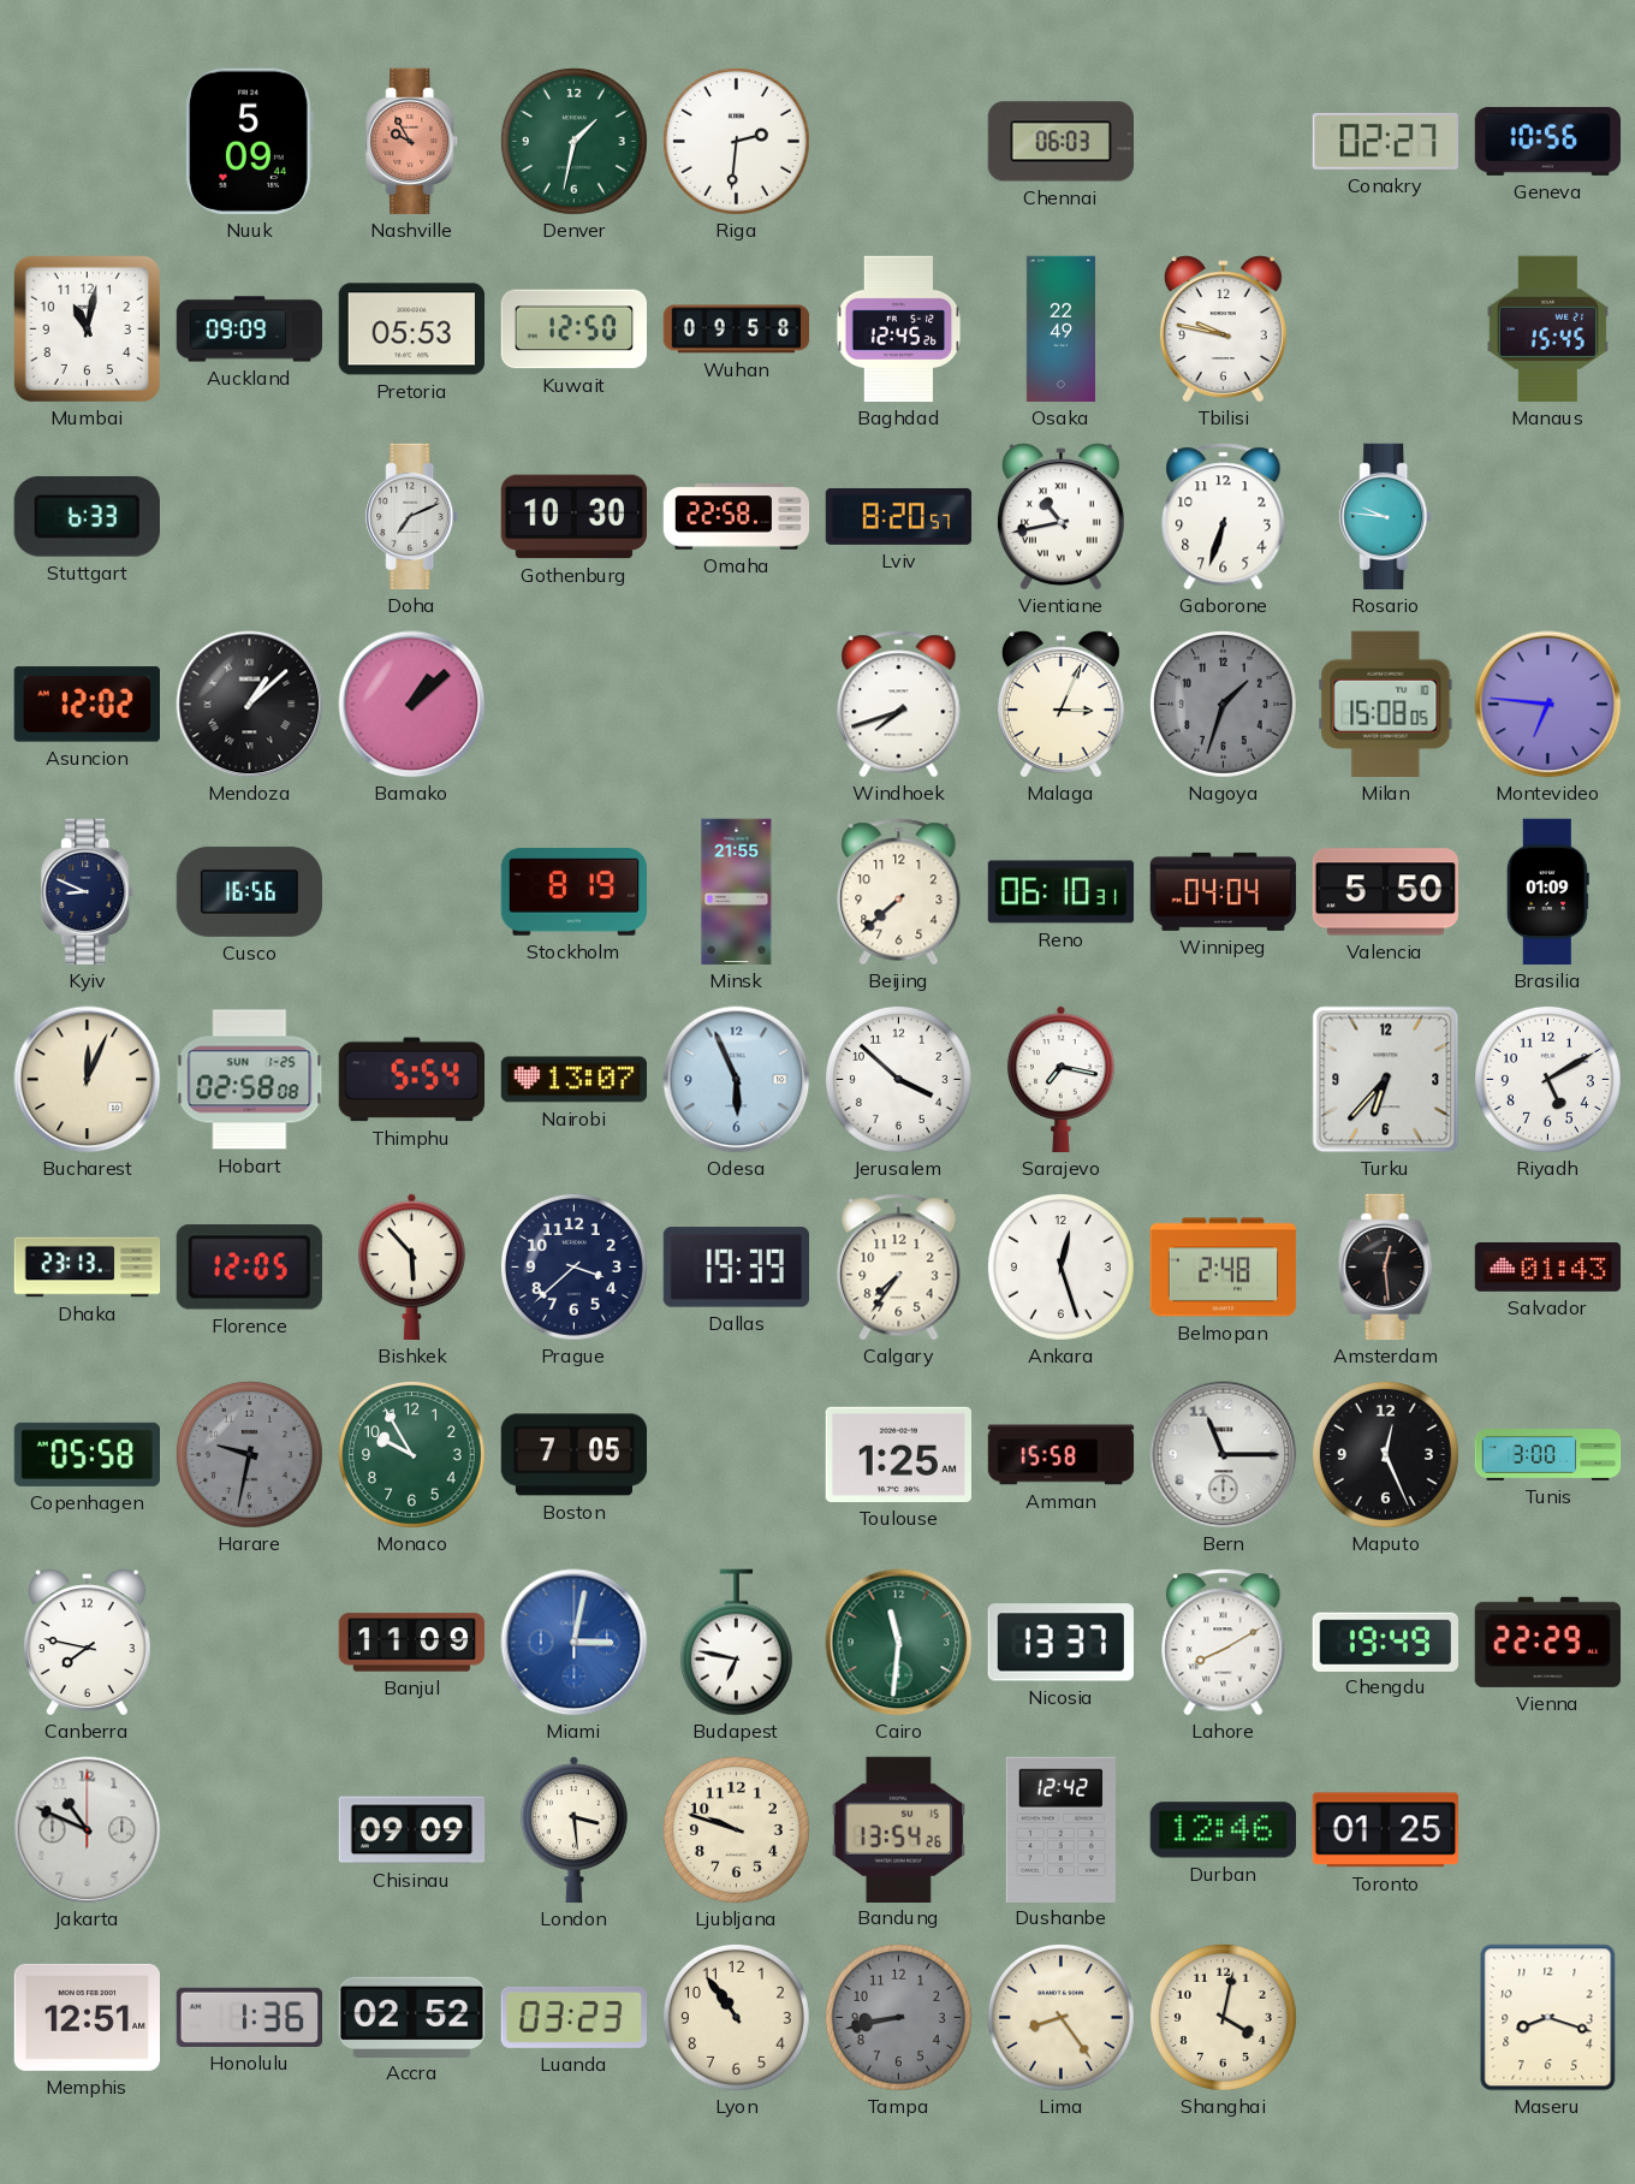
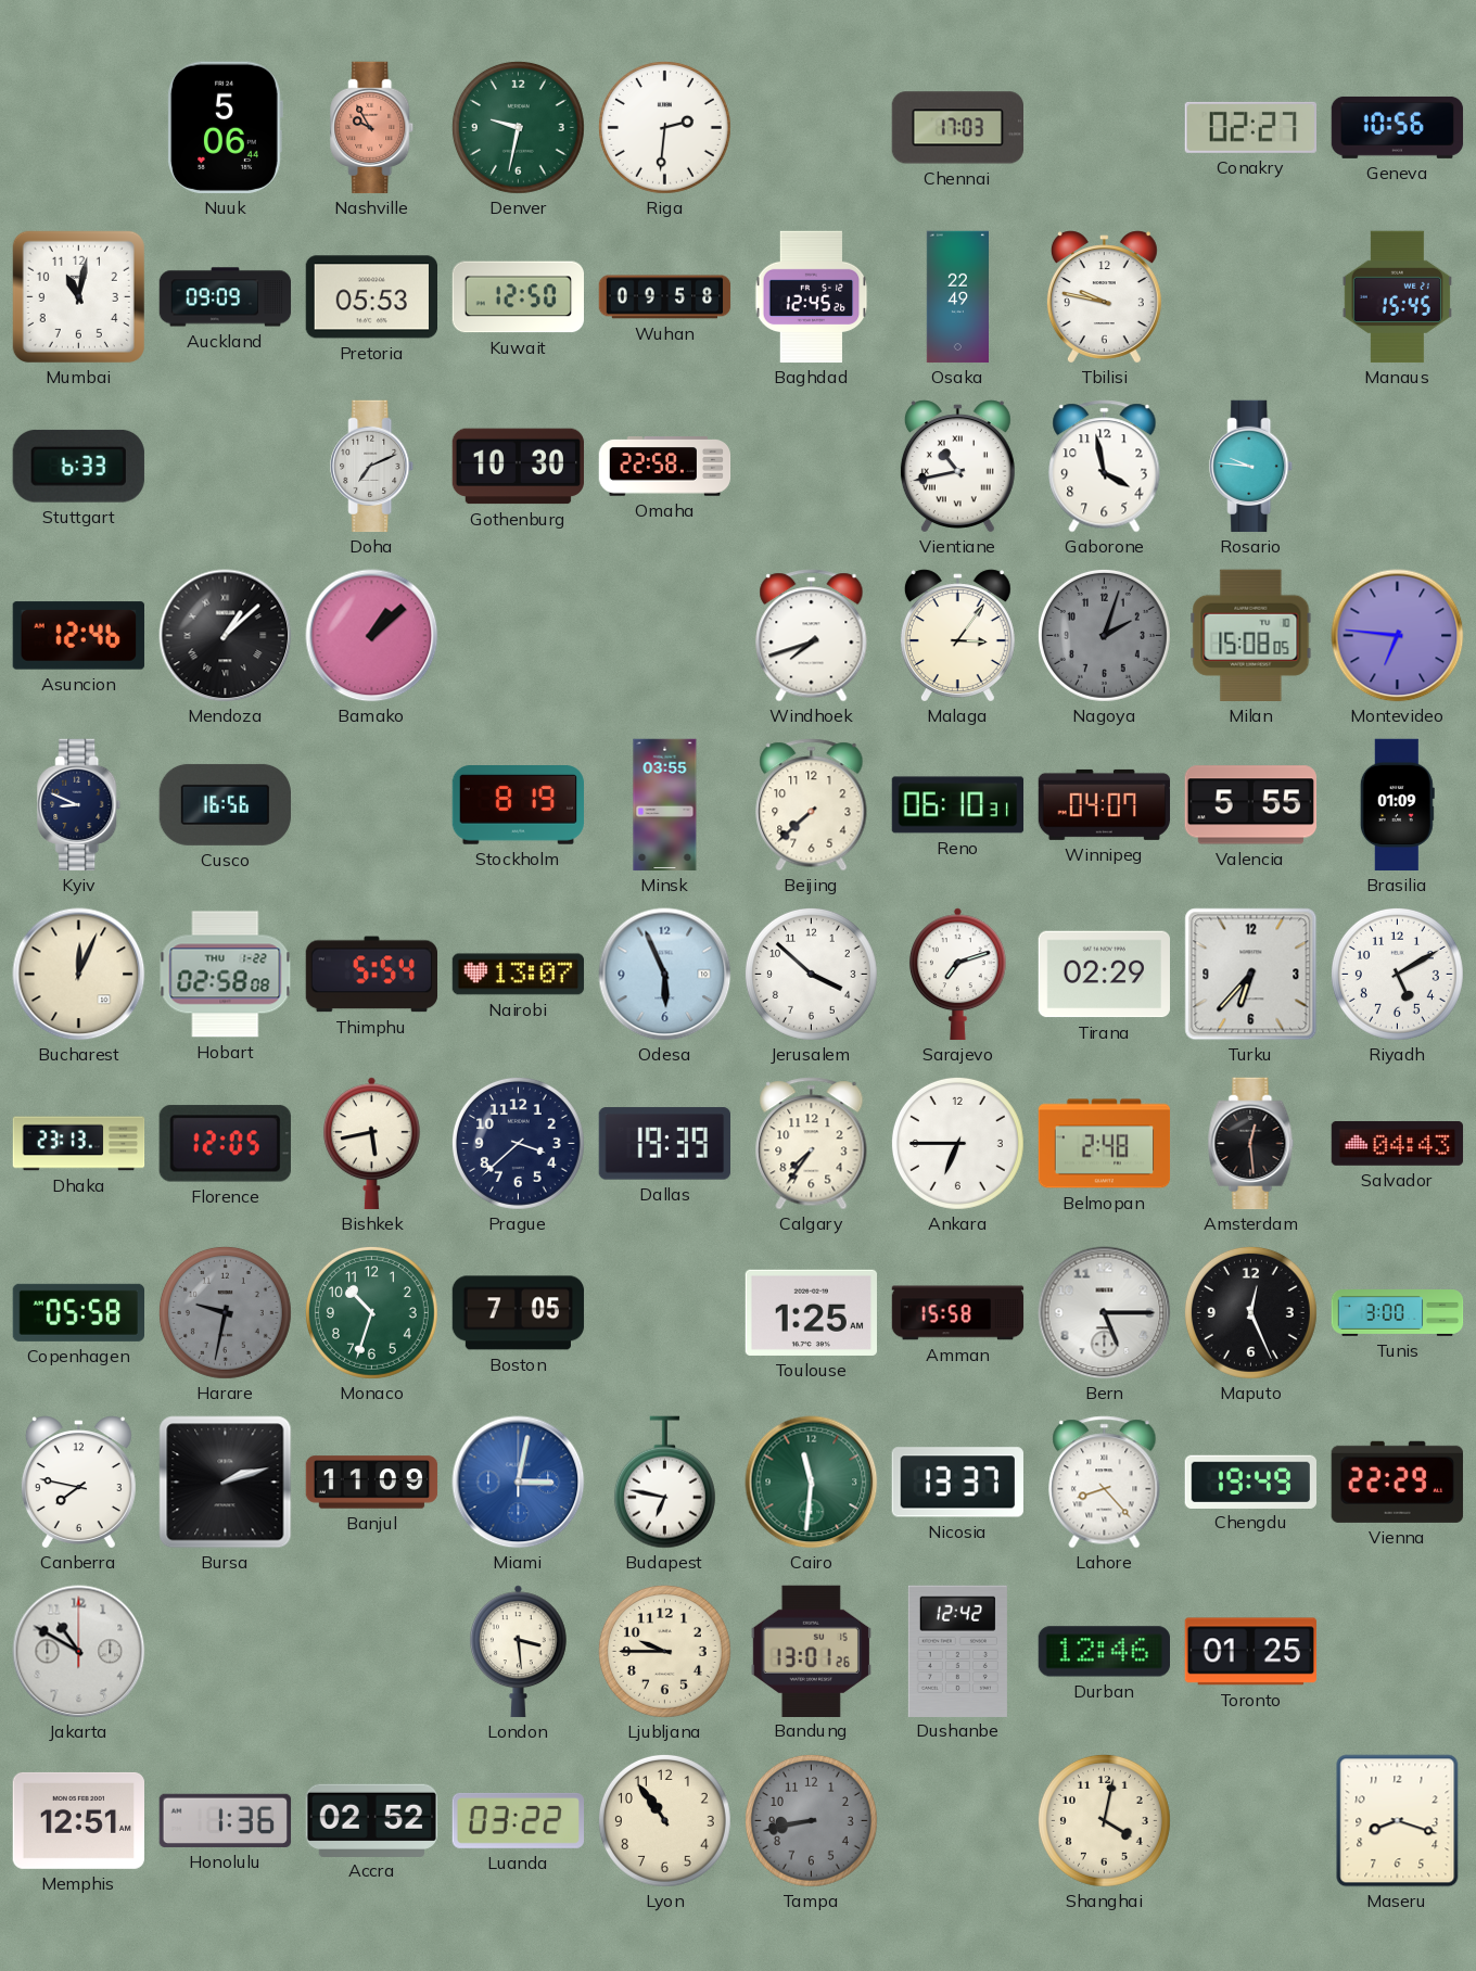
Nuuk: 5:09 -> 5:06 (225, 127)
Denver: 1:32 -> 9:32 (518, 127)
Chennai: 06:03 -> 17:03 (957, 128)
Lviv: 8:20 -> none (899, 516)
Gaborone: 6:33 -> 3:58 (1105, 467)
Asuncion: 12:02 -> 12:46 (78, 636)
Malaga: 3:04 -> 3:06 (957, 636)
Nagoya: 1:33 -> 2:03 (1104, 635)
Minsk: 21:55 -> 03:55 (665, 805)
Winnipeg: 04:04 -> 04:07 (1105, 804)
Valencia: 5:50 -> 5:55 (1250, 805)
Hobart date: SUN 1-25 -> THU 1-22 (226, 975)
Sarajevo: 7:17 -> 7:12 (957, 975)
Tirana: none -> 02:29 (1104, 975)
Bishkek: 5:53 -> 5:43 (371, 1144)
Ankara: 12:27 -> 6:45 (957, 1143)
Salvador: 01:43 -> 04:43 (1398, 1144)
Monaco: 9:55 -> 10:33 (371, 1312)
Bern: 11:15 -> 5:15 (1105, 1313)
Bursa: none -> 2:12 (226, 1483)
Lahore: 8:10 -> 8:23 (1105, 1483)
Jakarta: 10:49 -> 10:50 (79, 1652)
Chisinau: 09:09 -> none (412, 1830)
Ljubljana: 9:48 -> 9:45 (664, 1651)
Bandung: 13:54 -> 13:01 (811, 1651)
Luanda: 03:23 -> 03:22 (518, 1820)
Lima: 8:24 -> none (1060, 2017)
